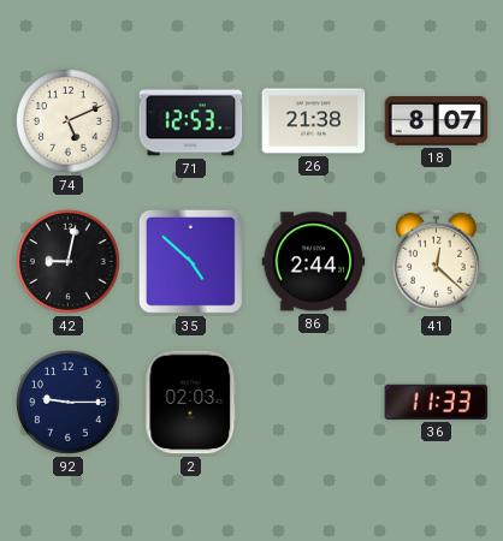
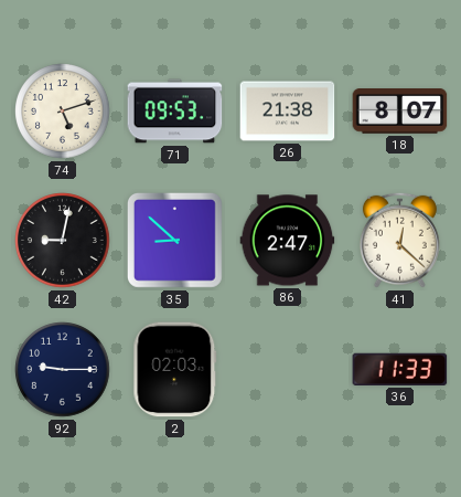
74: 5:11 -> 5:12 (63, 112)
71: 12:53 -> 09:53 (175, 112)
35: 4:52 -> 8:52 (175, 241)
86: 2:44 -> 2:47 (288, 241)
